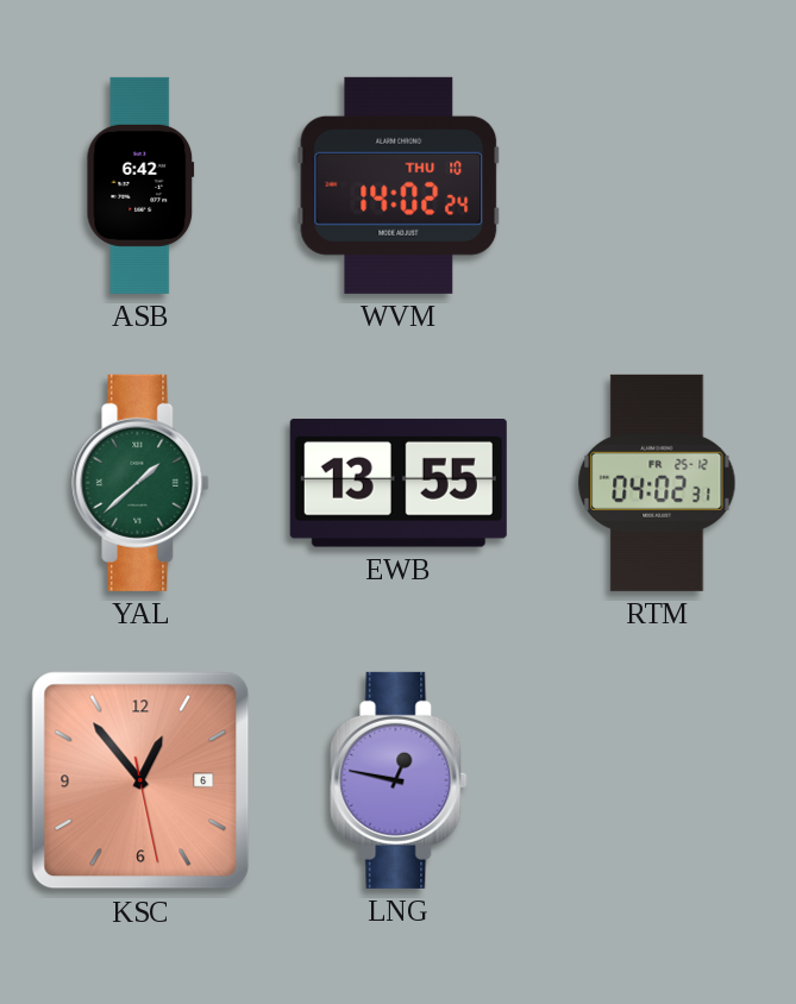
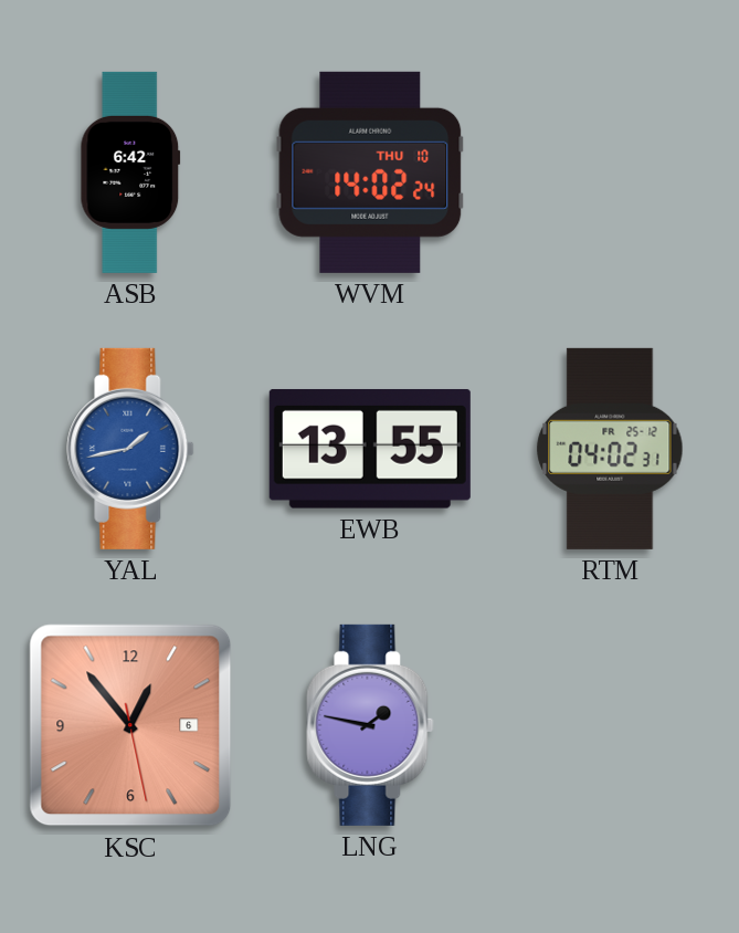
YAL: 1:38 -> 1:43 (130, 449)
YAL dial: green -> blue (130, 449)
LNG: 12:47 -> 1:47 (370, 725)
